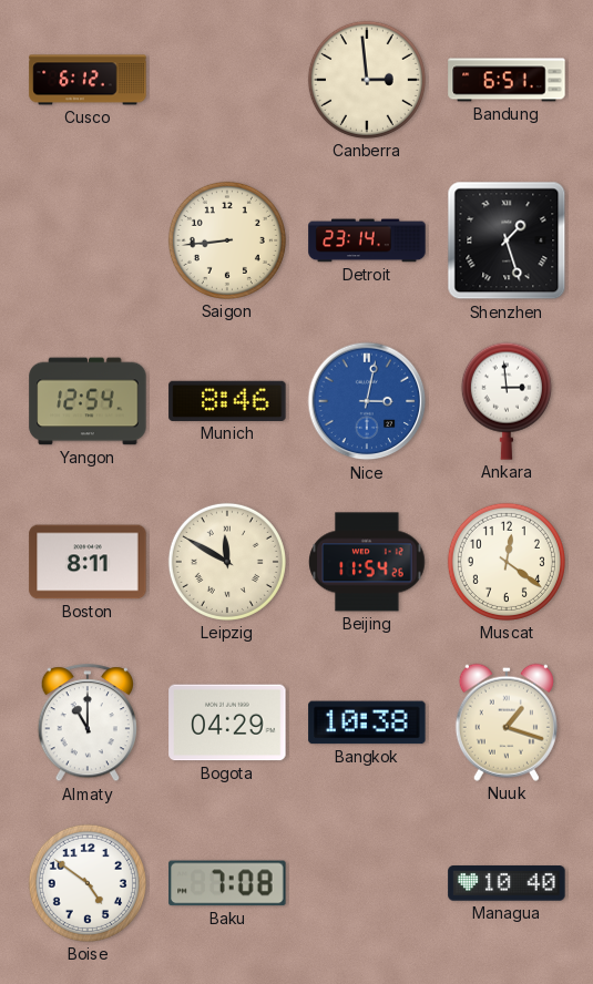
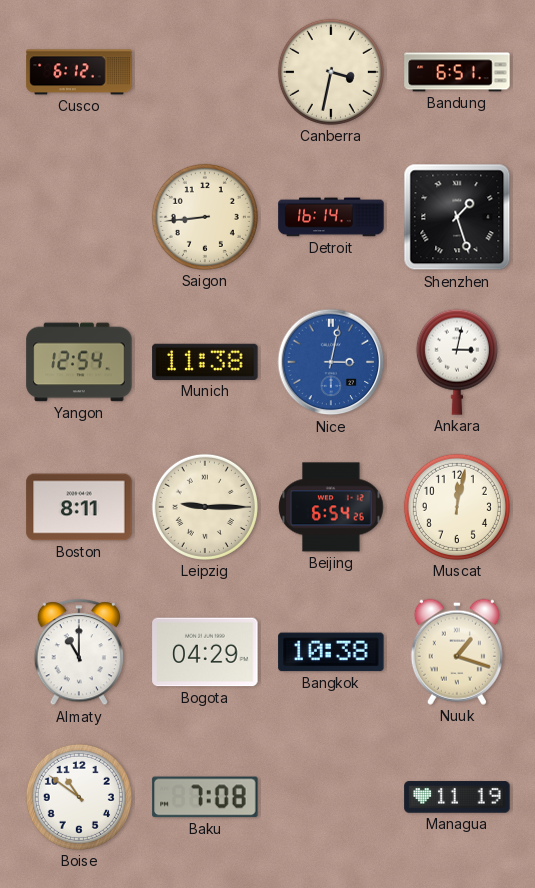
Canberra: 2:59 -> 3:32 (331, 72)
Detroit: 23:14 -> 16:14 (331, 217)
Munich: 8:46 -> 11:38 (205, 362)
Ankara: 2:59 -> 3:02 (457, 362)
Leipzig: 11:50 -> 9:15 (205, 507)
Beijing: 11:54 -> 6:54 (331, 507)
Muscat: 12:21 -> 12:02 (457, 507)
Boise: 4:51 -> 10:51 (79, 797)
Managua: 10:40 -> 11:19 (457, 797)
